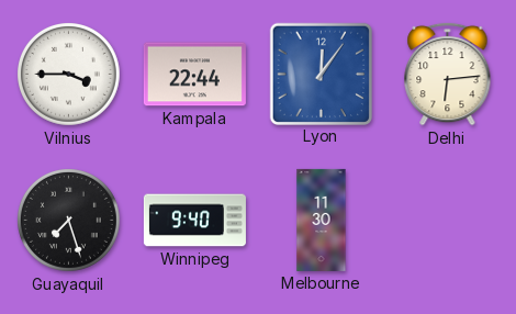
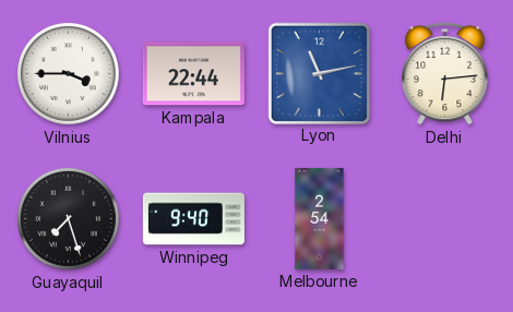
Lyon: 12:06 -> 11:13 (319, 73)
Melbourne: 11:30 -> 2:54 (320, 218)
